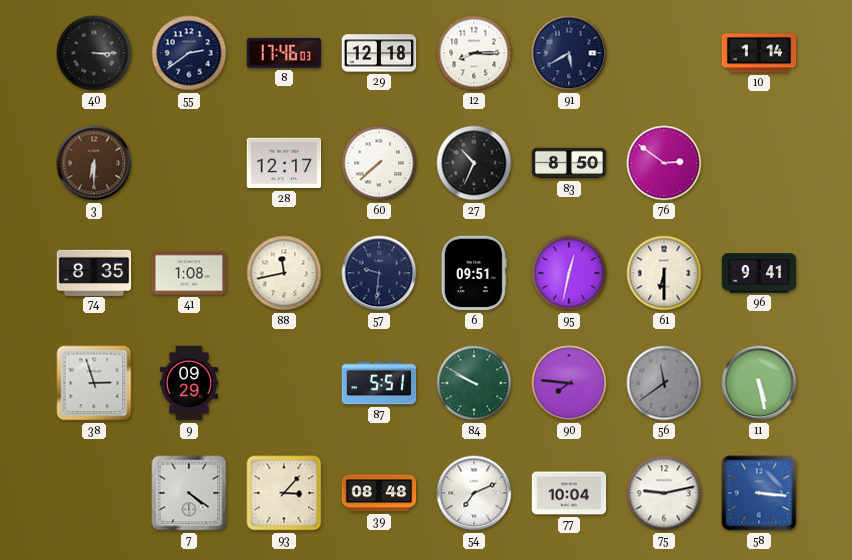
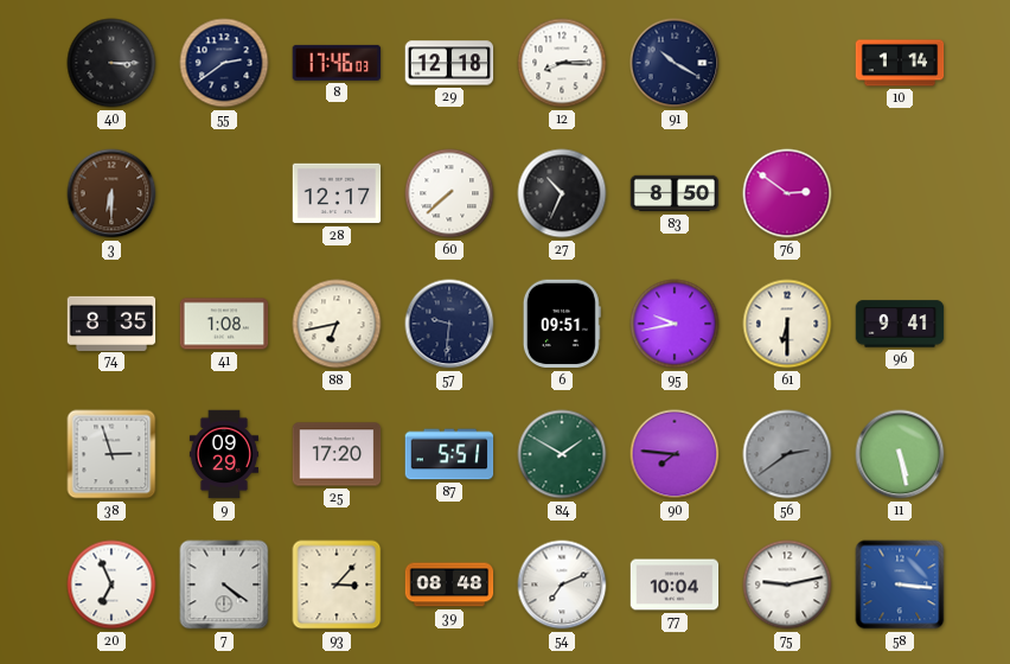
91: 5:40 -> 10:20 (675, 63)
88: 11:43 -> 6:43 (337, 324)
95: 12:32 -> 9:43 (675, 324)
25: none -> 17:20 (337, 454)
84: 9:50 -> 1:50 (562, 454)
56: 11:39 -> 2:39 (787, 454)
20: none -> 6:56 (111, 585)
